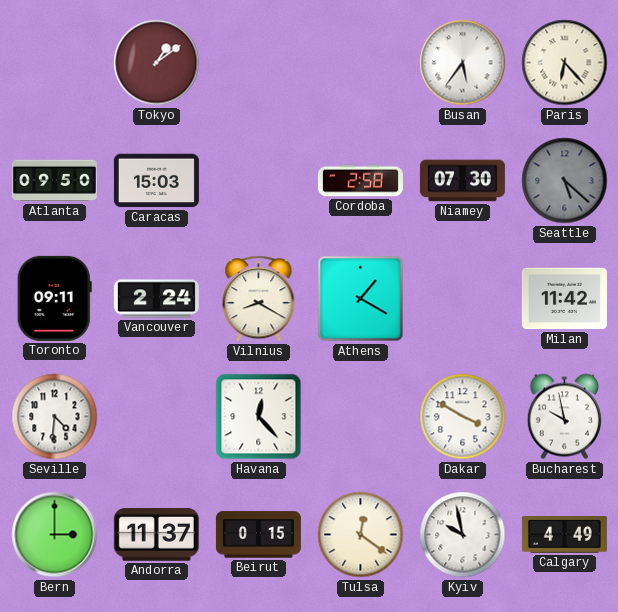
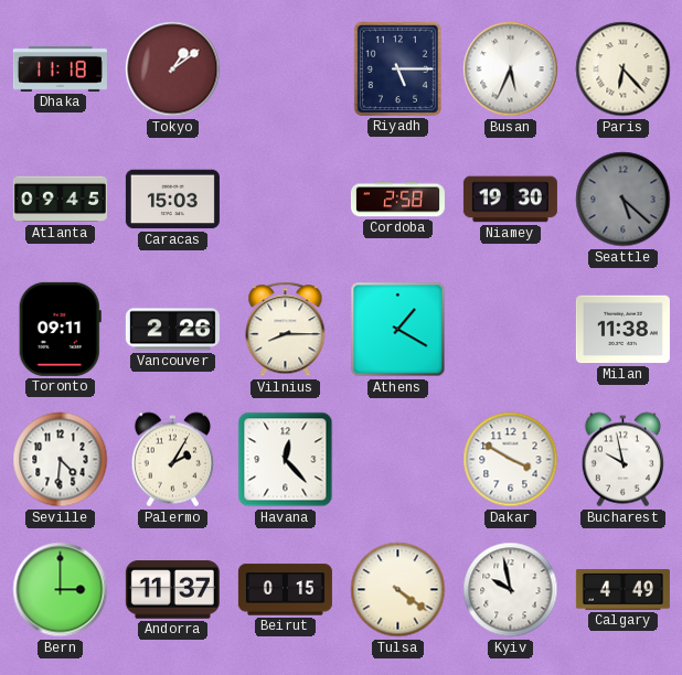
Dhaka: none -> 11:18 (60, 68)
Riyadh: none -> 5:15 (397, 68)
Busan: 5:36 -> 5:34 (511, 69)
Atlanta: 09:50 -> 09:45 (60, 200)
Niamey: 07:30 -> 19:30 (510, 200)
Vancouver: 2:24 -> 2:26 (172, 330)
Vilnius: 8:20 -> 8:15 (286, 330)
Milan: 11:42 -> 11:38 (622, 330)
Palermo: none -> 2:05 (172, 460)
Tulsa: 12:21 -> 4:21 (398, 590)
